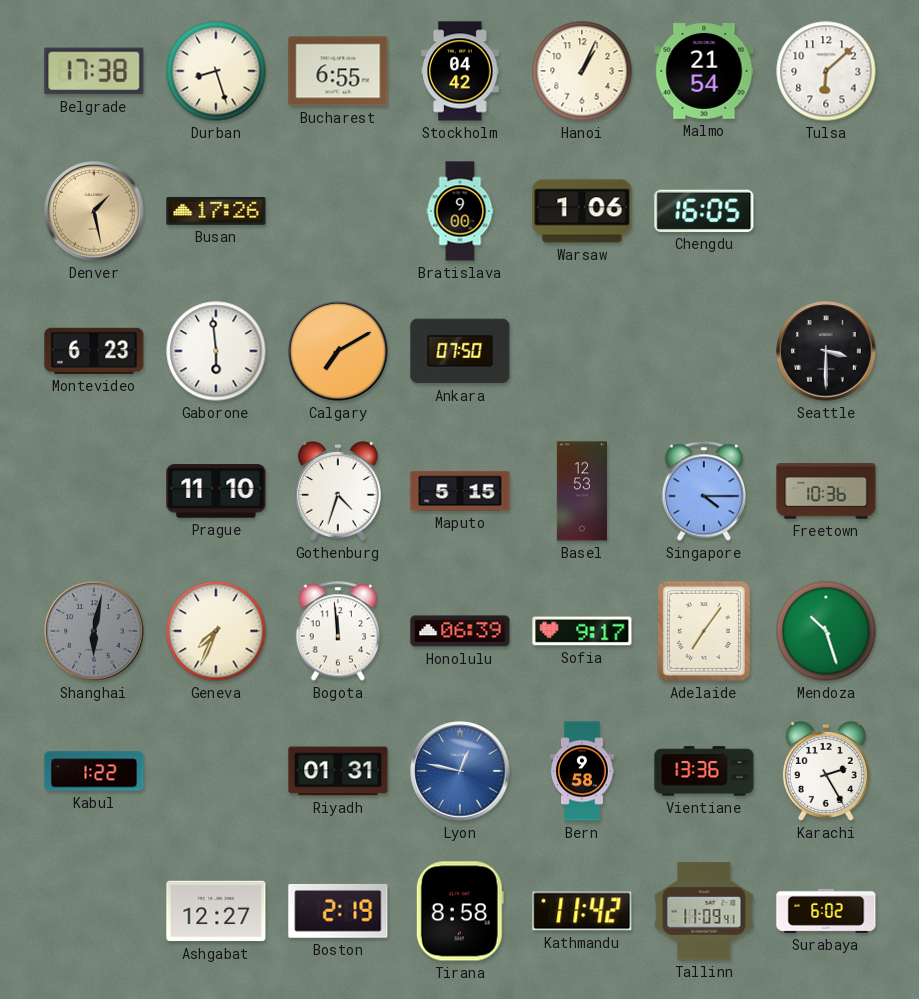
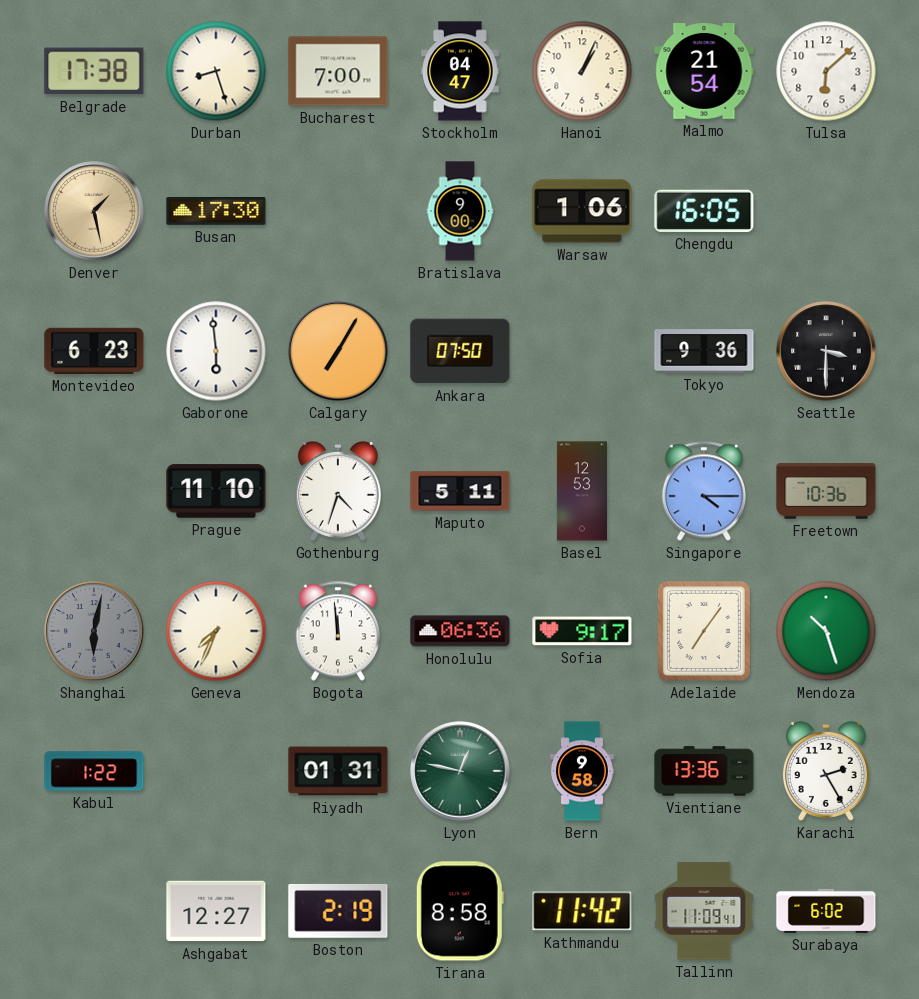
Bucharest: 6:55 -> 7:00 (338, 71)
Stockholm: 04:42 -> 04:47 (460, 71)
Busan: 17:26 -> 17:30 (216, 211)
Calgary: 7:10 -> 7:05 (338, 351)
Tokyo: none -> 9:36 (704, 351)
Maputo: 5:15 -> 5:11 (460, 491)
Honolulu: 06:39 -> 06:36 (460, 631)
Lyon dial: blue -> green (460, 771)
